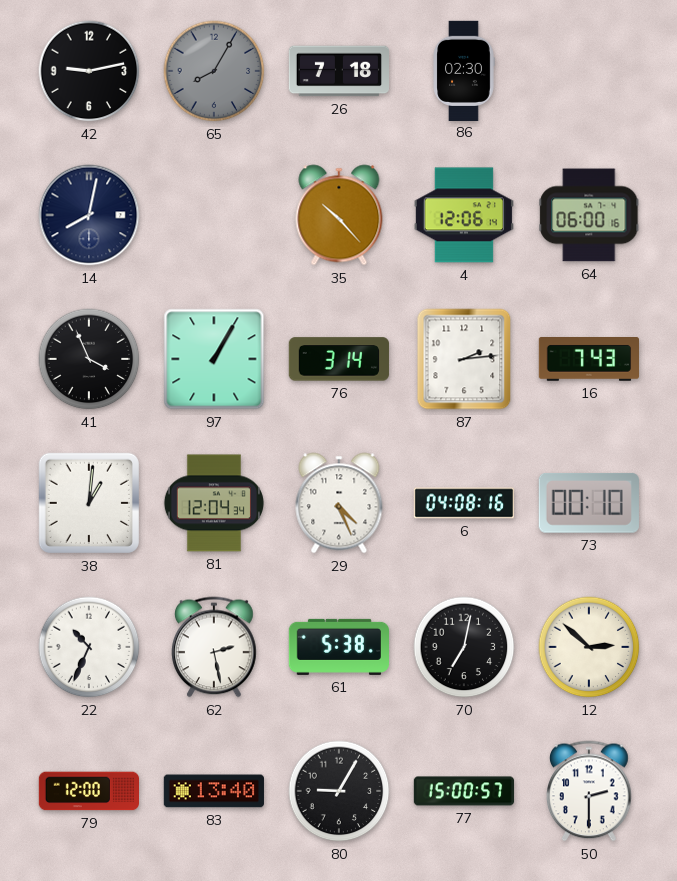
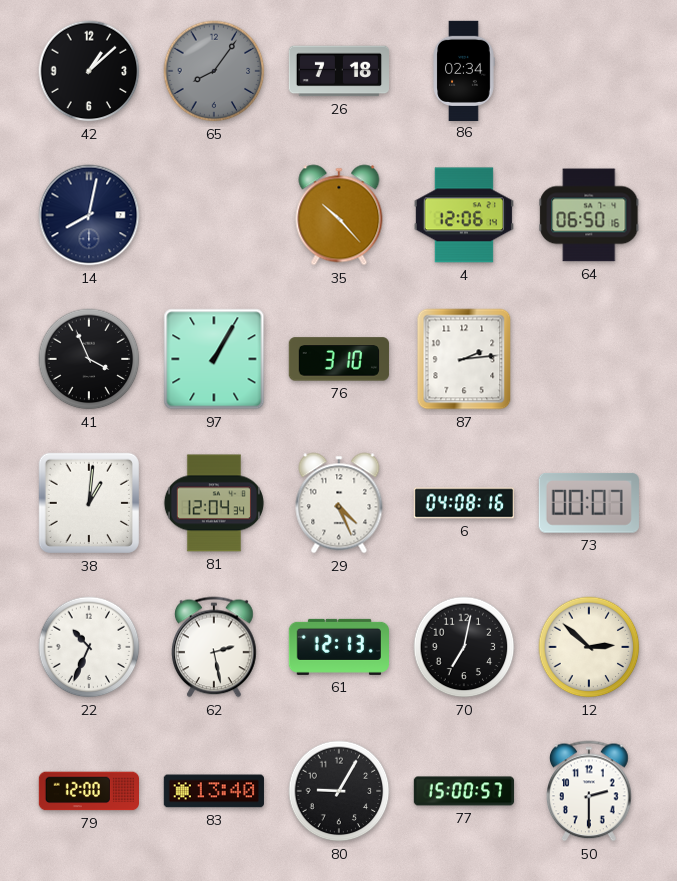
42: 9:13 -> 1:08 (89, 71)
65: 8:05 -> 8:06 (214, 71)
86: 02:30 -> 02:34 (464, 70)
64: 06:00 -> 06:50 (589, 215)
76: 3:14 -> 3:10 (339, 359)
16: 7:43 -> none (588, 360)
73: 00:10 -> 00:07 (589, 503)
61: 5:38 -> 12:13 (338, 647)
